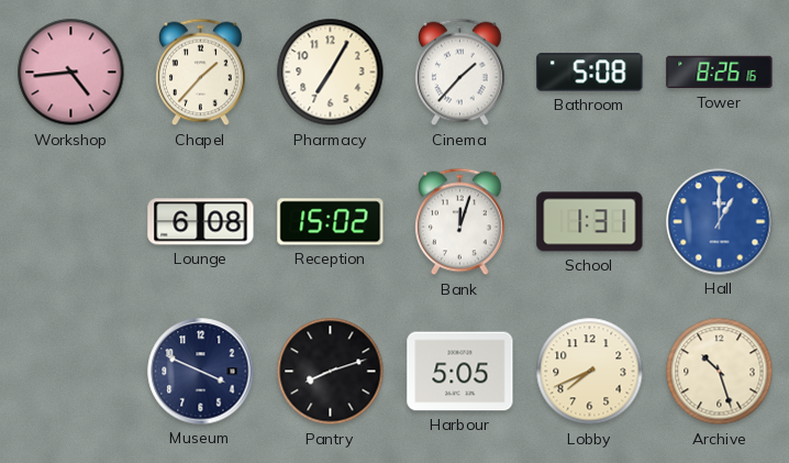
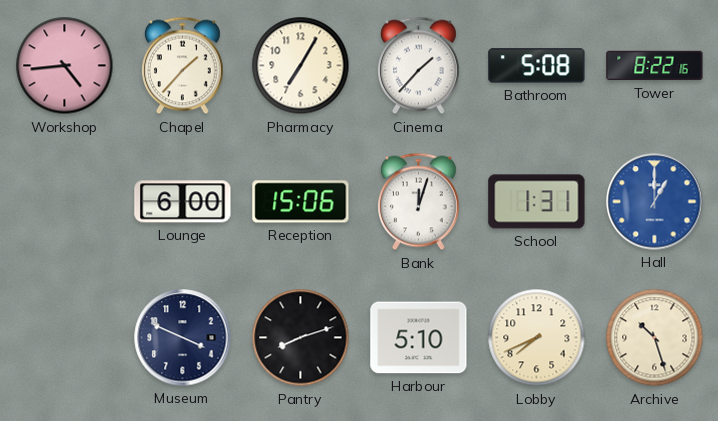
Tower: 8:26 -> 8:22 (655, 66)
Lounge: 6:08 -> 6:00 (183, 202)
Reception: 15:02 -> 15:06 (301, 202)
Harbour: 5:05 -> 5:10 (419, 338)
